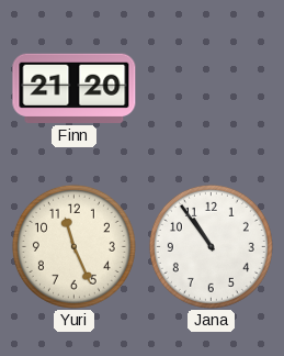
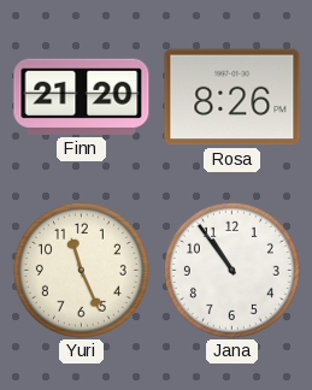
Rosa: none -> 8:26 (232, 97)
